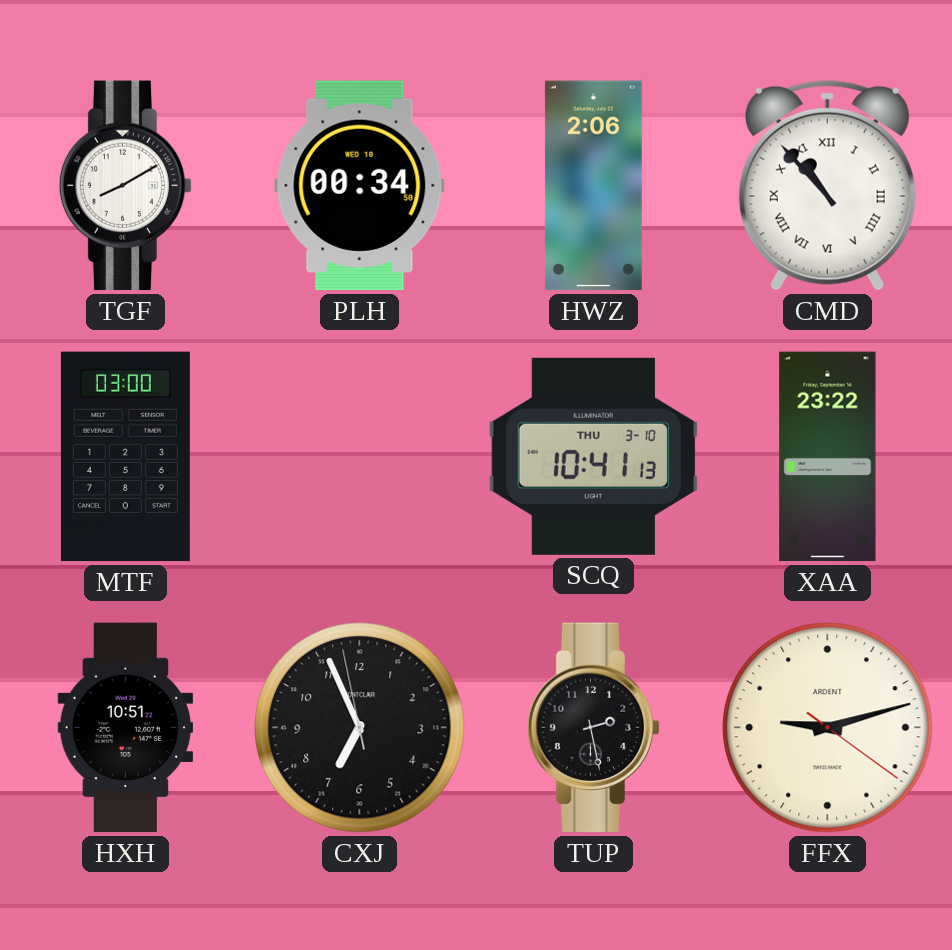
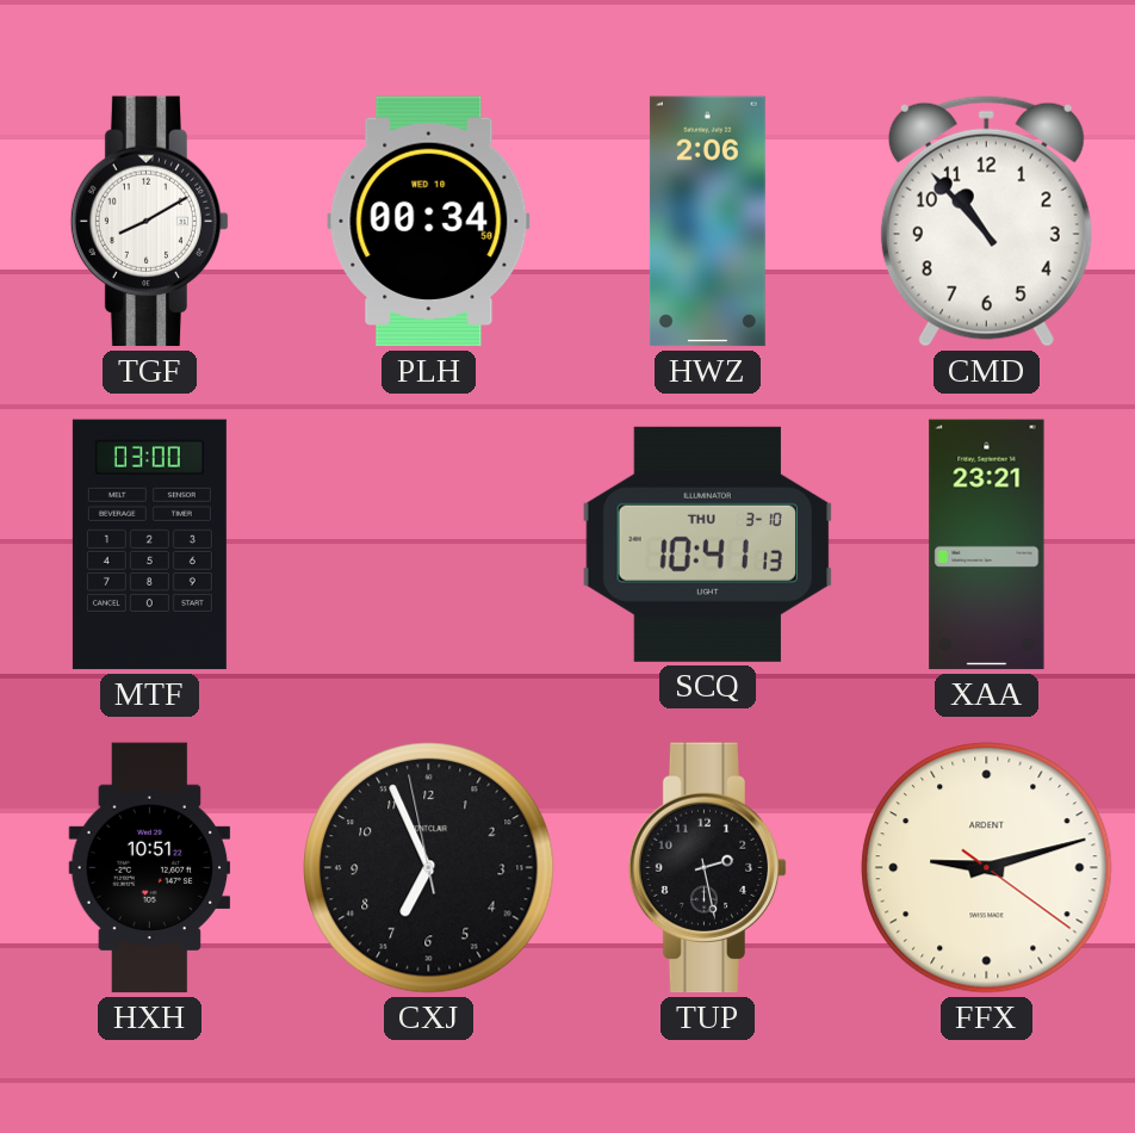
CMD numerals: Roman -> Arabic (986, 221)
XAA: 23:22 -> 23:21 (987, 545)
